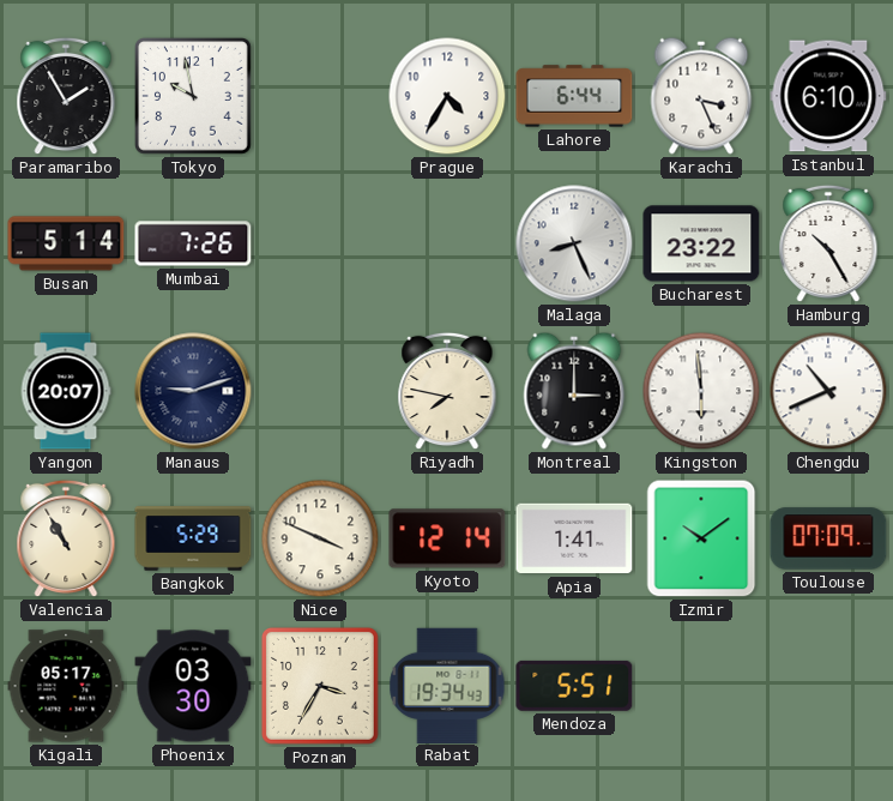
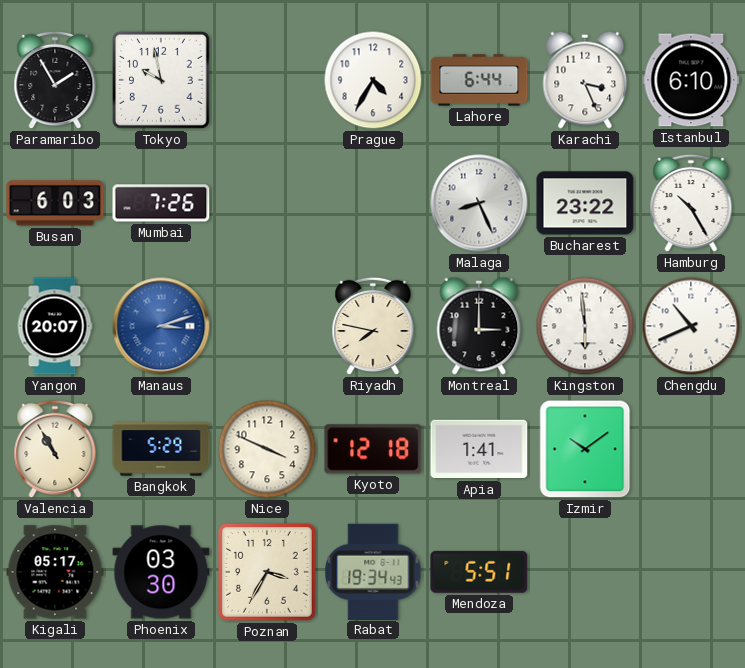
Busan: 5:14 -> 6:03 (55, 203)
Manaus: 9:12 -> 3:12 (161, 326)
Manaus dial: navy -> blue (161, 326)
Kyoto: 12:14 -> 12:18 (373, 449)
Toulouse: 07:09 -> none (828, 538)
